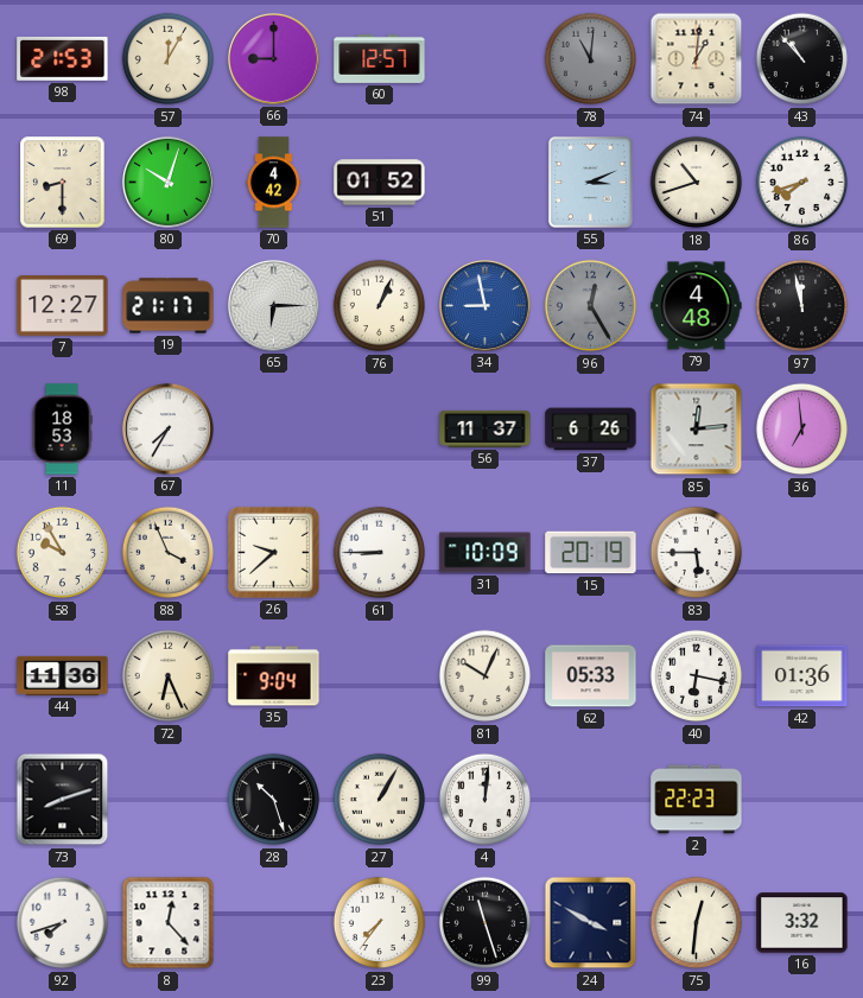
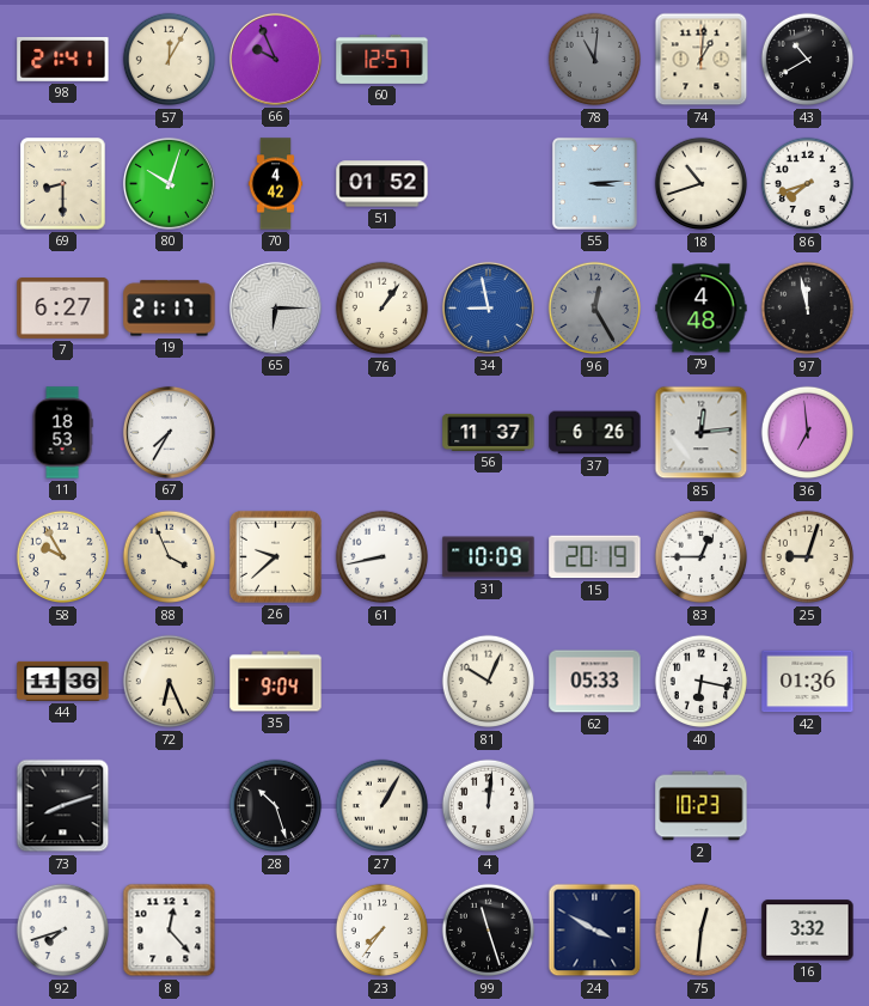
98: 21:53 -> 21:41 (63, 59)
66: 9:00 -> 9:56 (275, 59)
43: 10:53 -> 10:40 (808, 60)
55: 3:11 -> 3:14 (594, 183)
7: 12:27 -> 6:27 (63, 309)
76: 1:04 -> 1:06 (383, 309)
61: 8:45 -> 8:43 (383, 557)
83: 5:45 -> 12:45 (702, 557)
25: none -> 9:03 (808, 557)
2: 22:23 -> 10:23 (702, 806)
